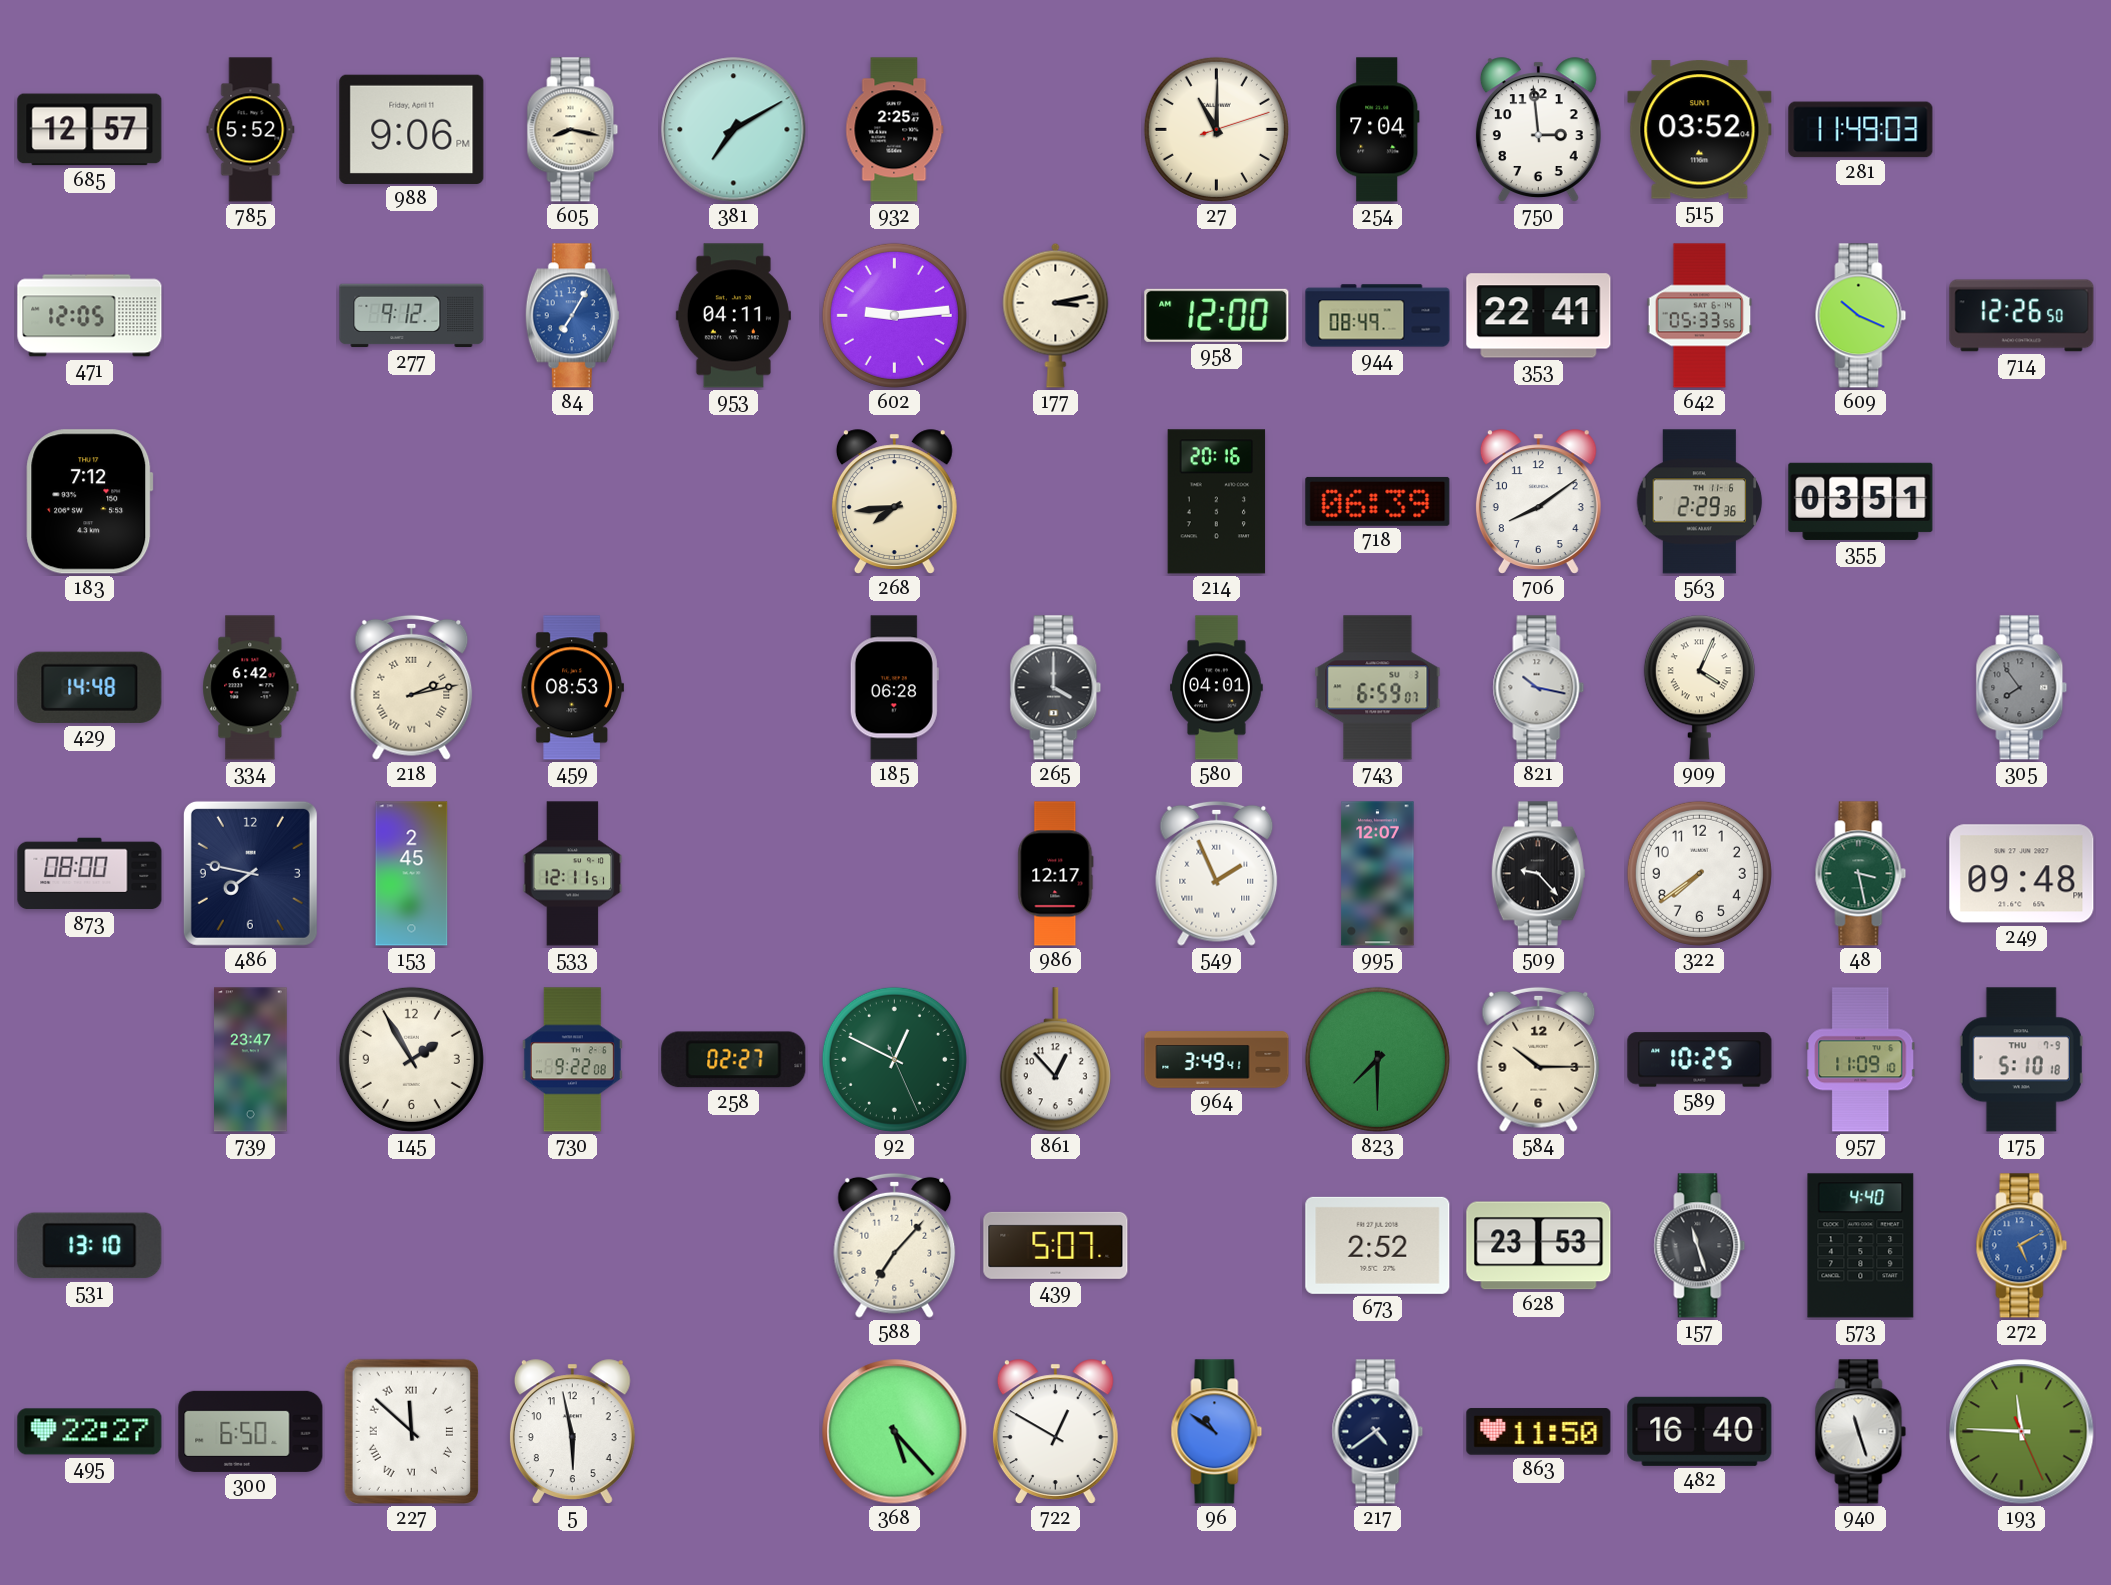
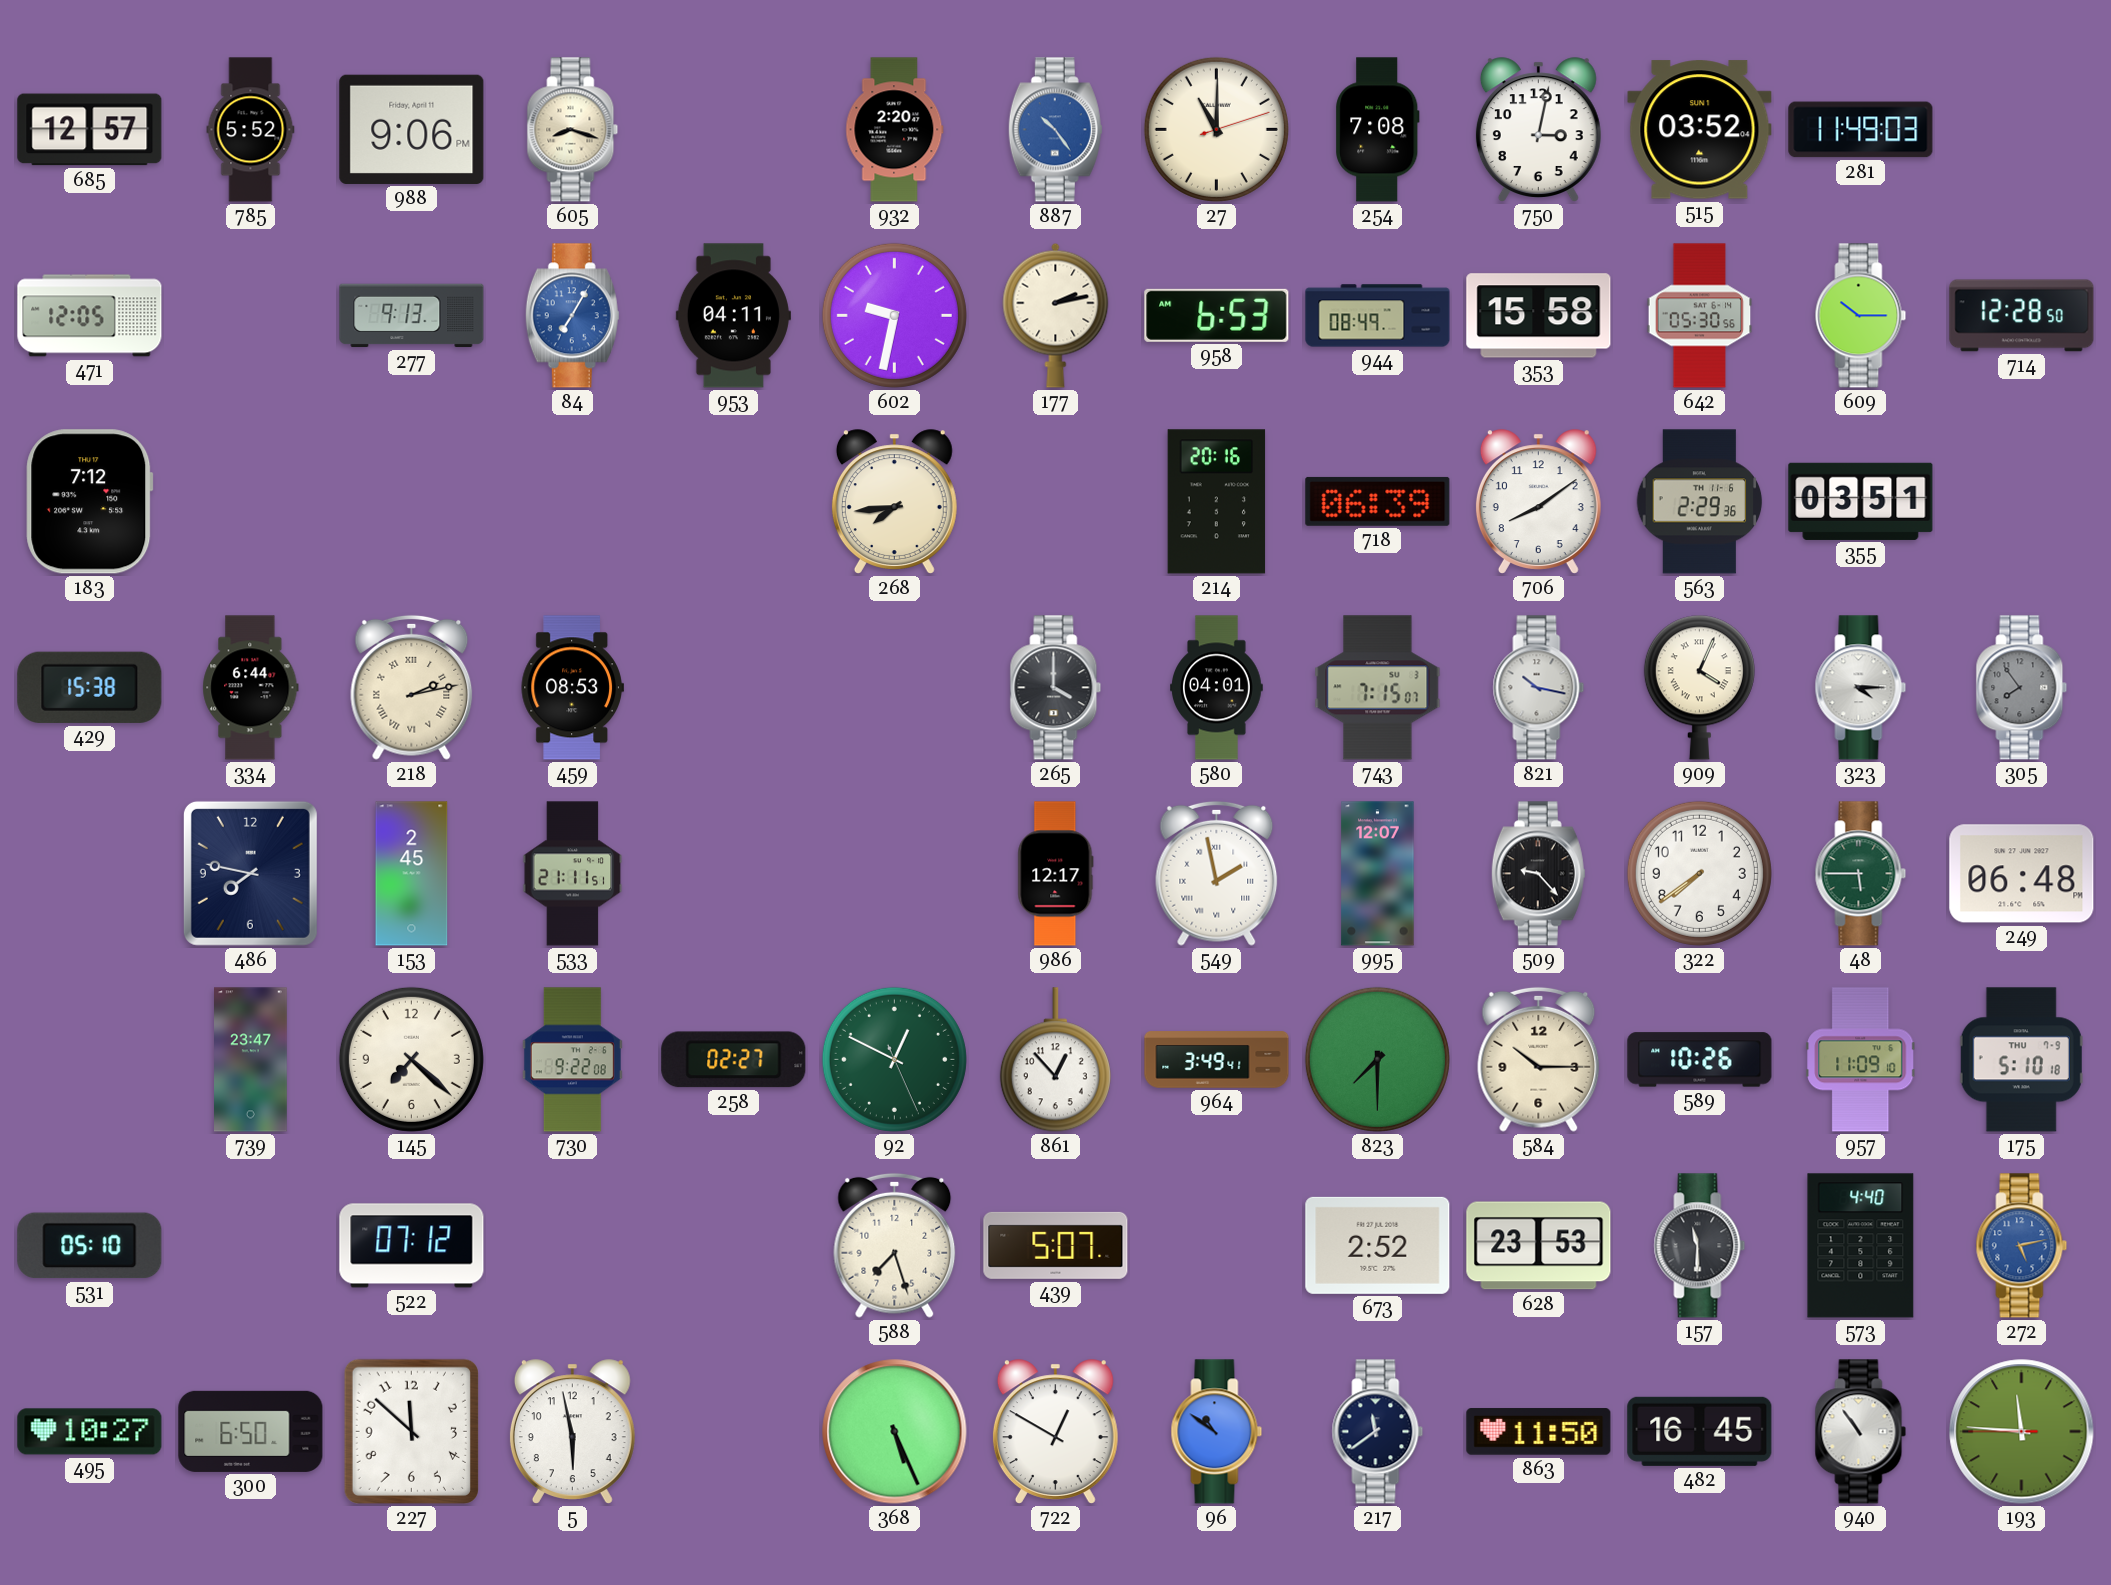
605: 8:17 -> 8:18 (573, 130)
381: 7:10 -> none (734, 130)
932: 2:25 -> 2:20 (895, 130)
887: none -> 10:24 (1055, 130)
254: 7:04 -> 7:08 (1378, 130)
750: 2:59 -> 3:02 (1538, 130)
277: 9:12 -> 9:13 (412, 316)
602: 9:14 -> 9:32 (894, 315)
177: 3:13 -> 2:13 (1056, 315)
958: 12:00 -> 6:53 (1217, 315)
353: 22:41 -> 15:58 (1539, 316)
642: 05:33 -> 05:30 (1700, 316)
609: 10:19 -> 10:15 (1861, 316)
714: 12:26 -> 12:28 (2022, 316)
429: 14:48 -> 15:38 (90, 687)
334: 6:42 -> 6:44 (251, 688)
185: 06:28 -> none (894, 688)
743: 6:59 -> 7:15 (1378, 688)
323: none -> 4:15 (1861, 688)
873: 08:00 -> none (90, 874)
533: 12:11 -> 21:11 (573, 874)
549: 1:56 -> 1:58 (1217, 873)
48: 3:28 -> 5:45 (1861, 874)
249: 09:48 -> 06:48 (2022, 874)
145: 1:55 -> 7:22 (411, 1059)
589: 10:25 -> 10:26 (1700, 1060)
531: 13:10 -> 05:10 (90, 1246)
522: none -> 07:12 (412, 1246)
588: 7:07 -> 7:27 (895, 1245)
157: 11:27 -> 11:30 (1700, 1246)
272: 5:10 -> 5:13 (2022, 1246)
495: 22:27 -> 10:27 (90, 1432)
227 numerals: Roman -> Arabic (411, 1431)
368: 5:23 -> 5:26 (895, 1432)
217: 4:39 -> 11:39 (1378, 1432)
482: 16:40 -> 16:45 (1700, 1431)
940: 11:27 -> 10:54 (1861, 1432)
193: 11:45:26 -> 11:45:45 (2022, 1432)
